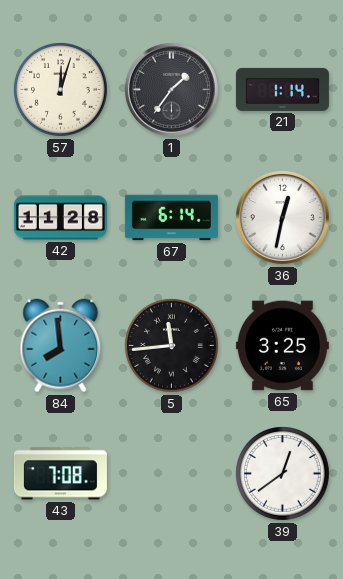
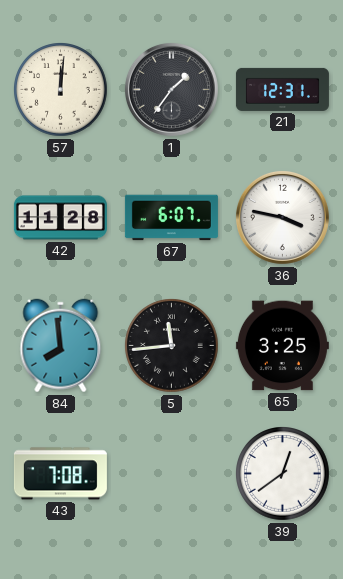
57: 12:03 -> 12:01 (61, 90)
21: 1:14 -> 12:31 (282, 89)
67: 6:14 -> 6:07 (171, 218)
36: 12:32 -> 3:47 (282, 217)
